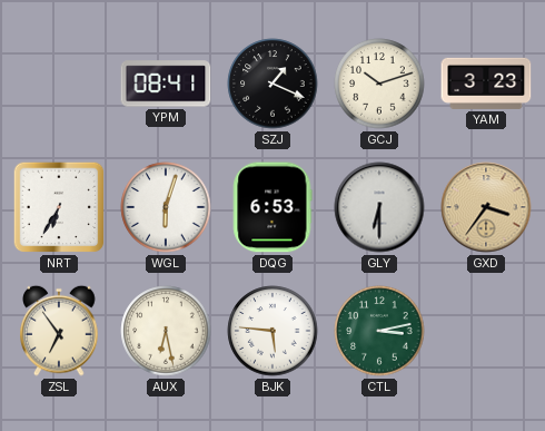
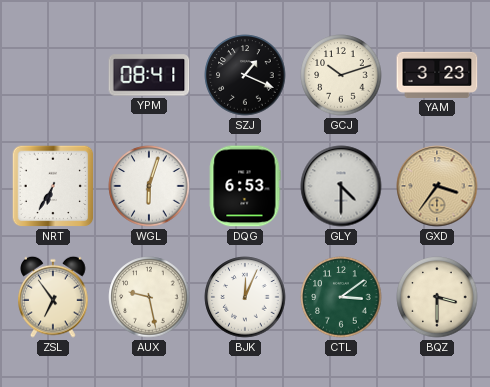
GLY: 6:30 -> 4:30 (341, 186)
AUX: 6:28 -> 9:28 (149, 297)
BJK: 5:46 -> 12:04 (245, 297)
CTL: 3:13 -> 3:09 (341, 297)
BQZ: none -> 3:30 (437, 297)
